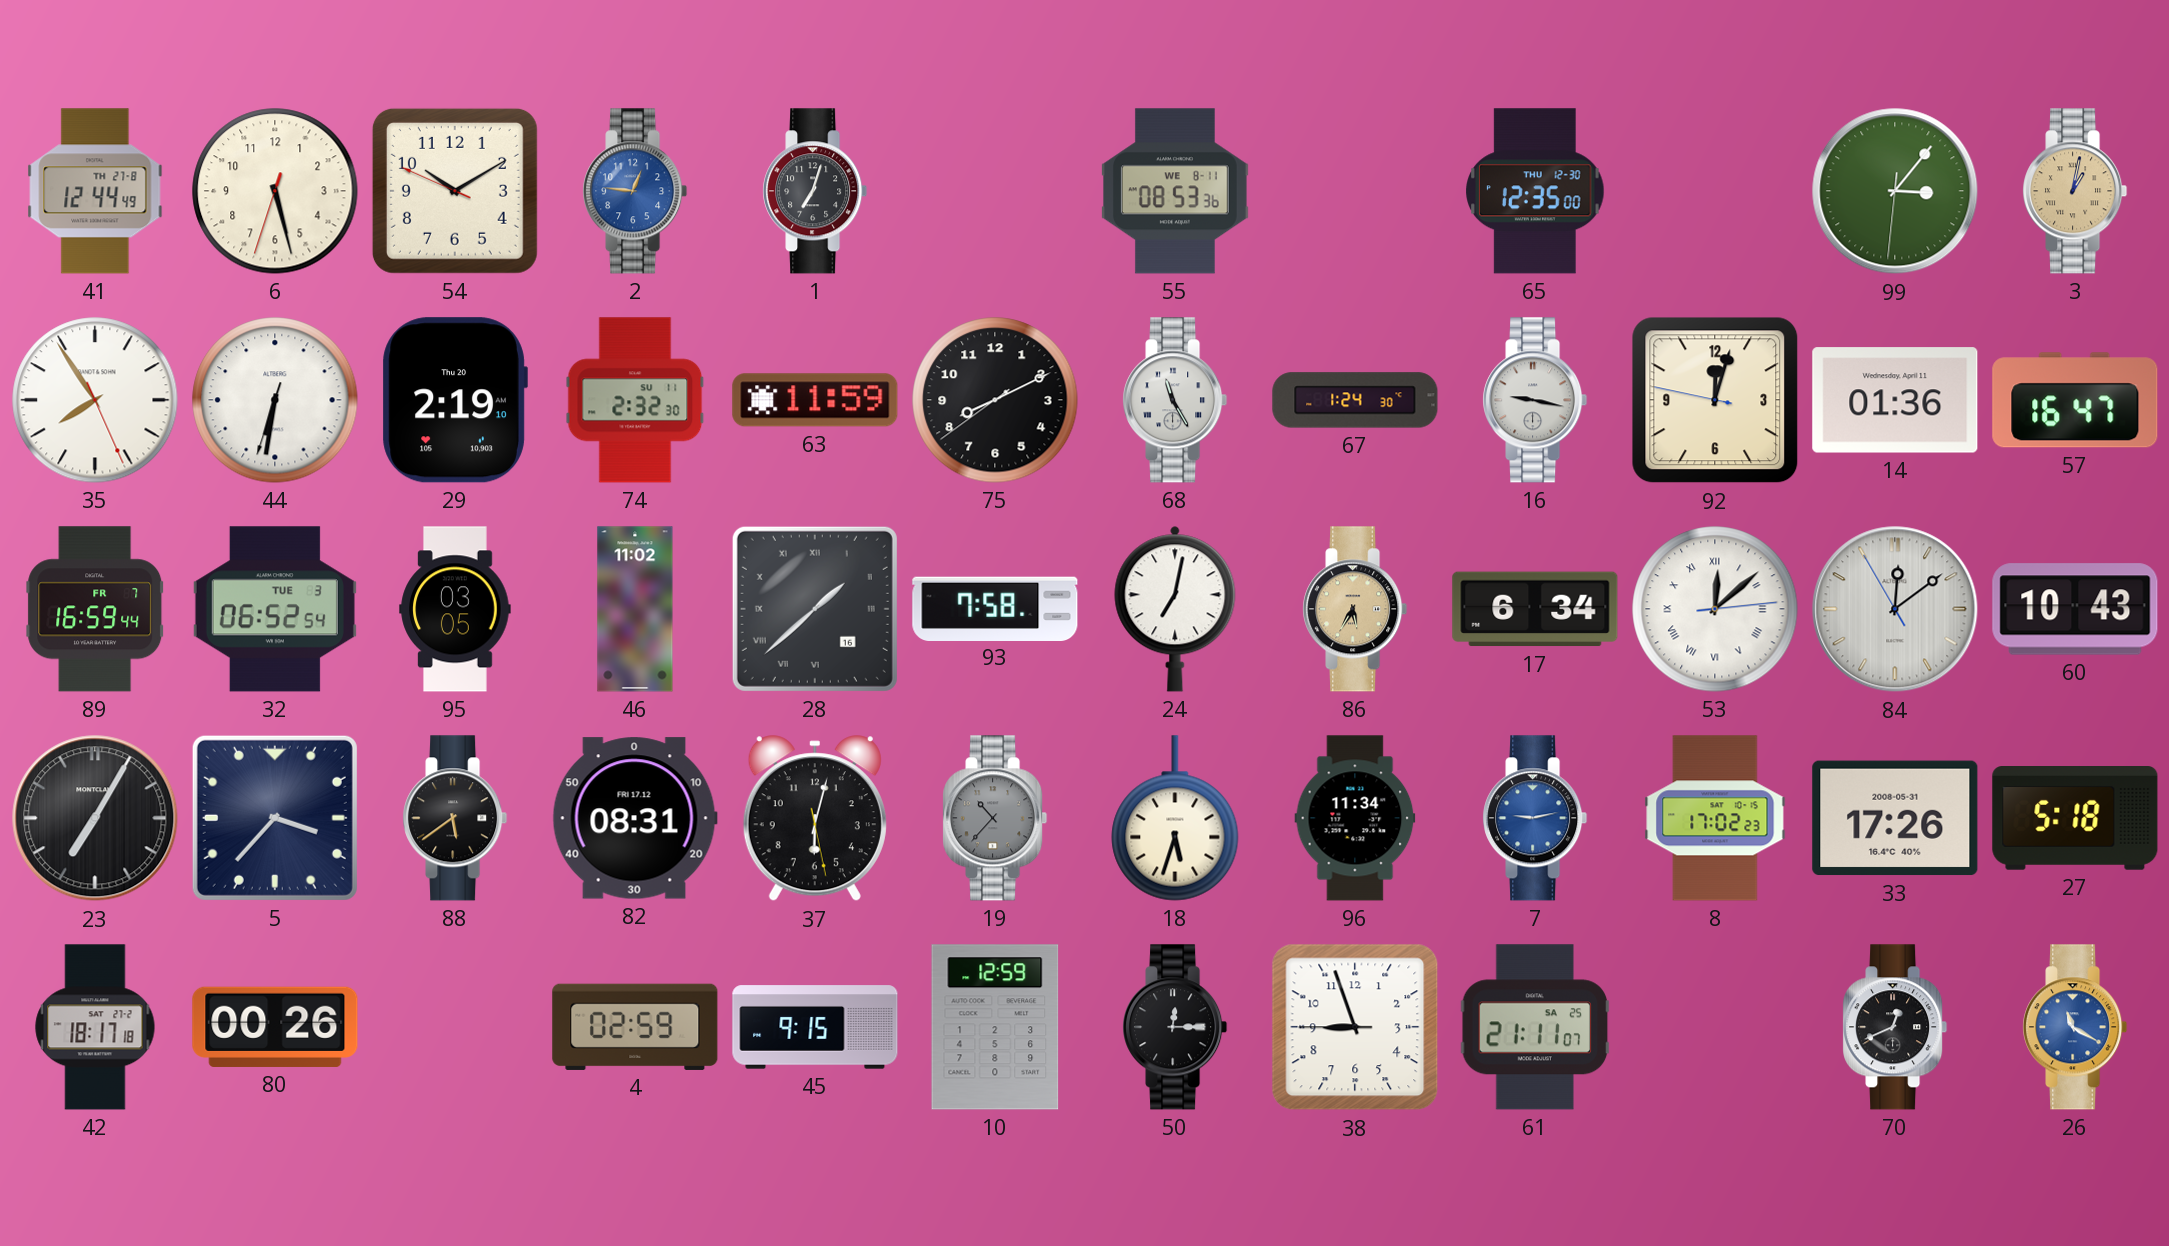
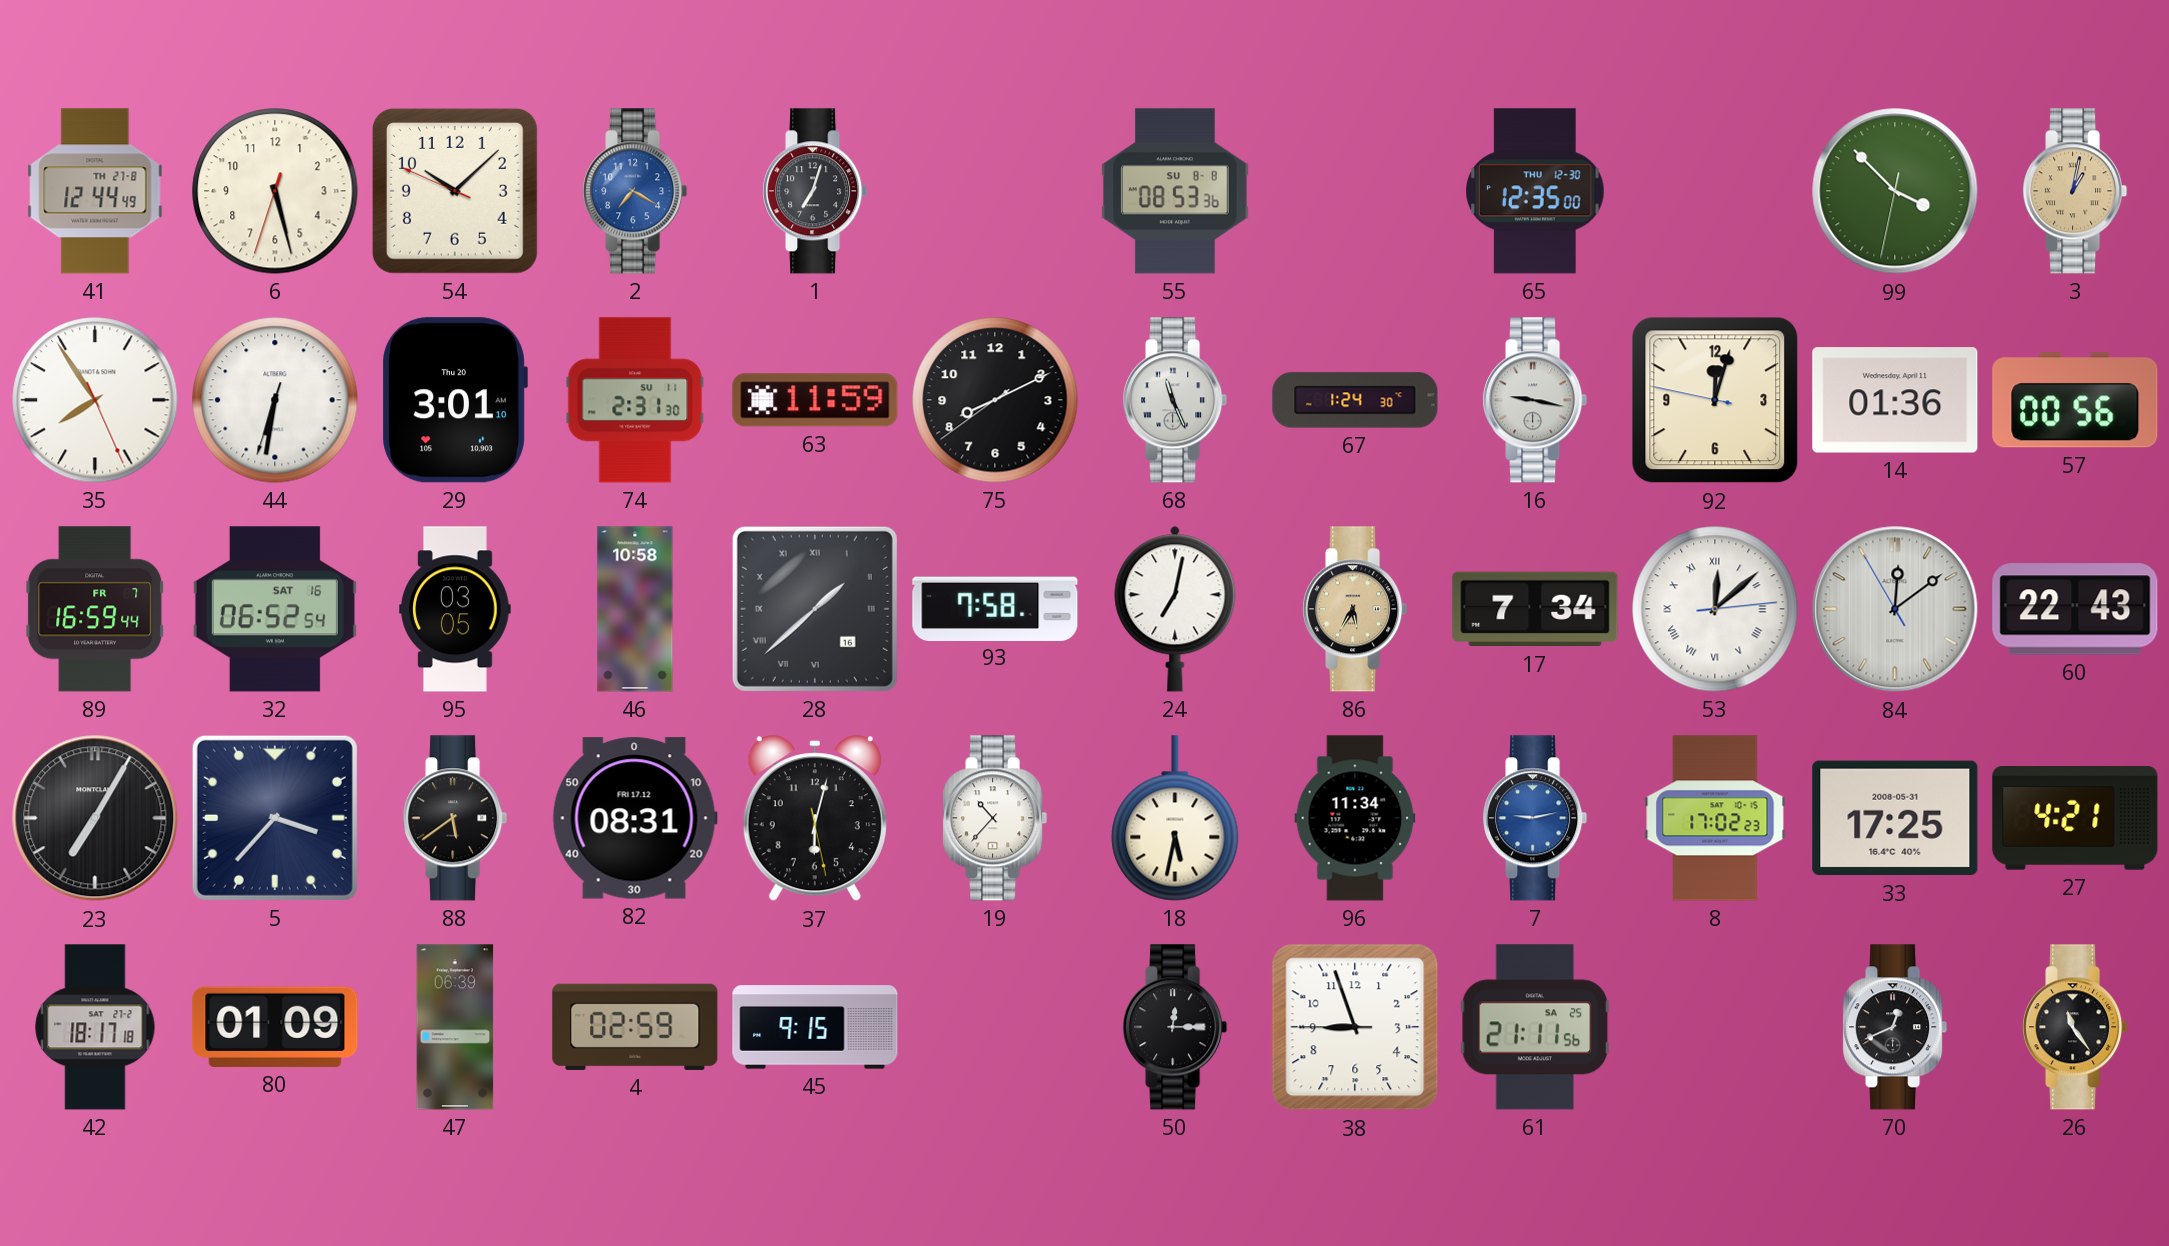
54: 10:09 -> 10:07 (455, 191)
2: 12:46 -> 7:20 (635, 191)
55 date: WE 8-11 -> SU 8-8 (1176, 191)
99: 3:06 -> 3:52 (1895, 191)
29: 2:19 -> 3:01 (455, 400)
74: 2:32 -> 2:31 (635, 400)
68: 11:25 -> 11:26 (1175, 400)
57: 16:47 -> 00:56 (2075, 400)
32 date: TUE 3 -> SAT 16 (275, 609)
46: 11:02 -> 10:58 (635, 609)
17: 6:34 -> 7:34 (1535, 609)
60: 10:43 -> 22:43 (2075, 609)
19 dial: grey -> white (995, 818)
18: 5:33 -> 5:32 (1175, 818)
33: 17:26 -> 17:25 (1895, 818)
27: 5:18 -> 4:21 (2075, 819)
80: 00:26 -> 01:09 (275, 1027)
47: none -> 06:39 (455, 1027)
10: 12:59 -> none (995, 1027)
61: 21:11:07 -> 21:11:56 (1535, 1027)
26: 11:20 -> 11:24 (2075, 1027)
26 dial: blue -> black (2075, 1027)
